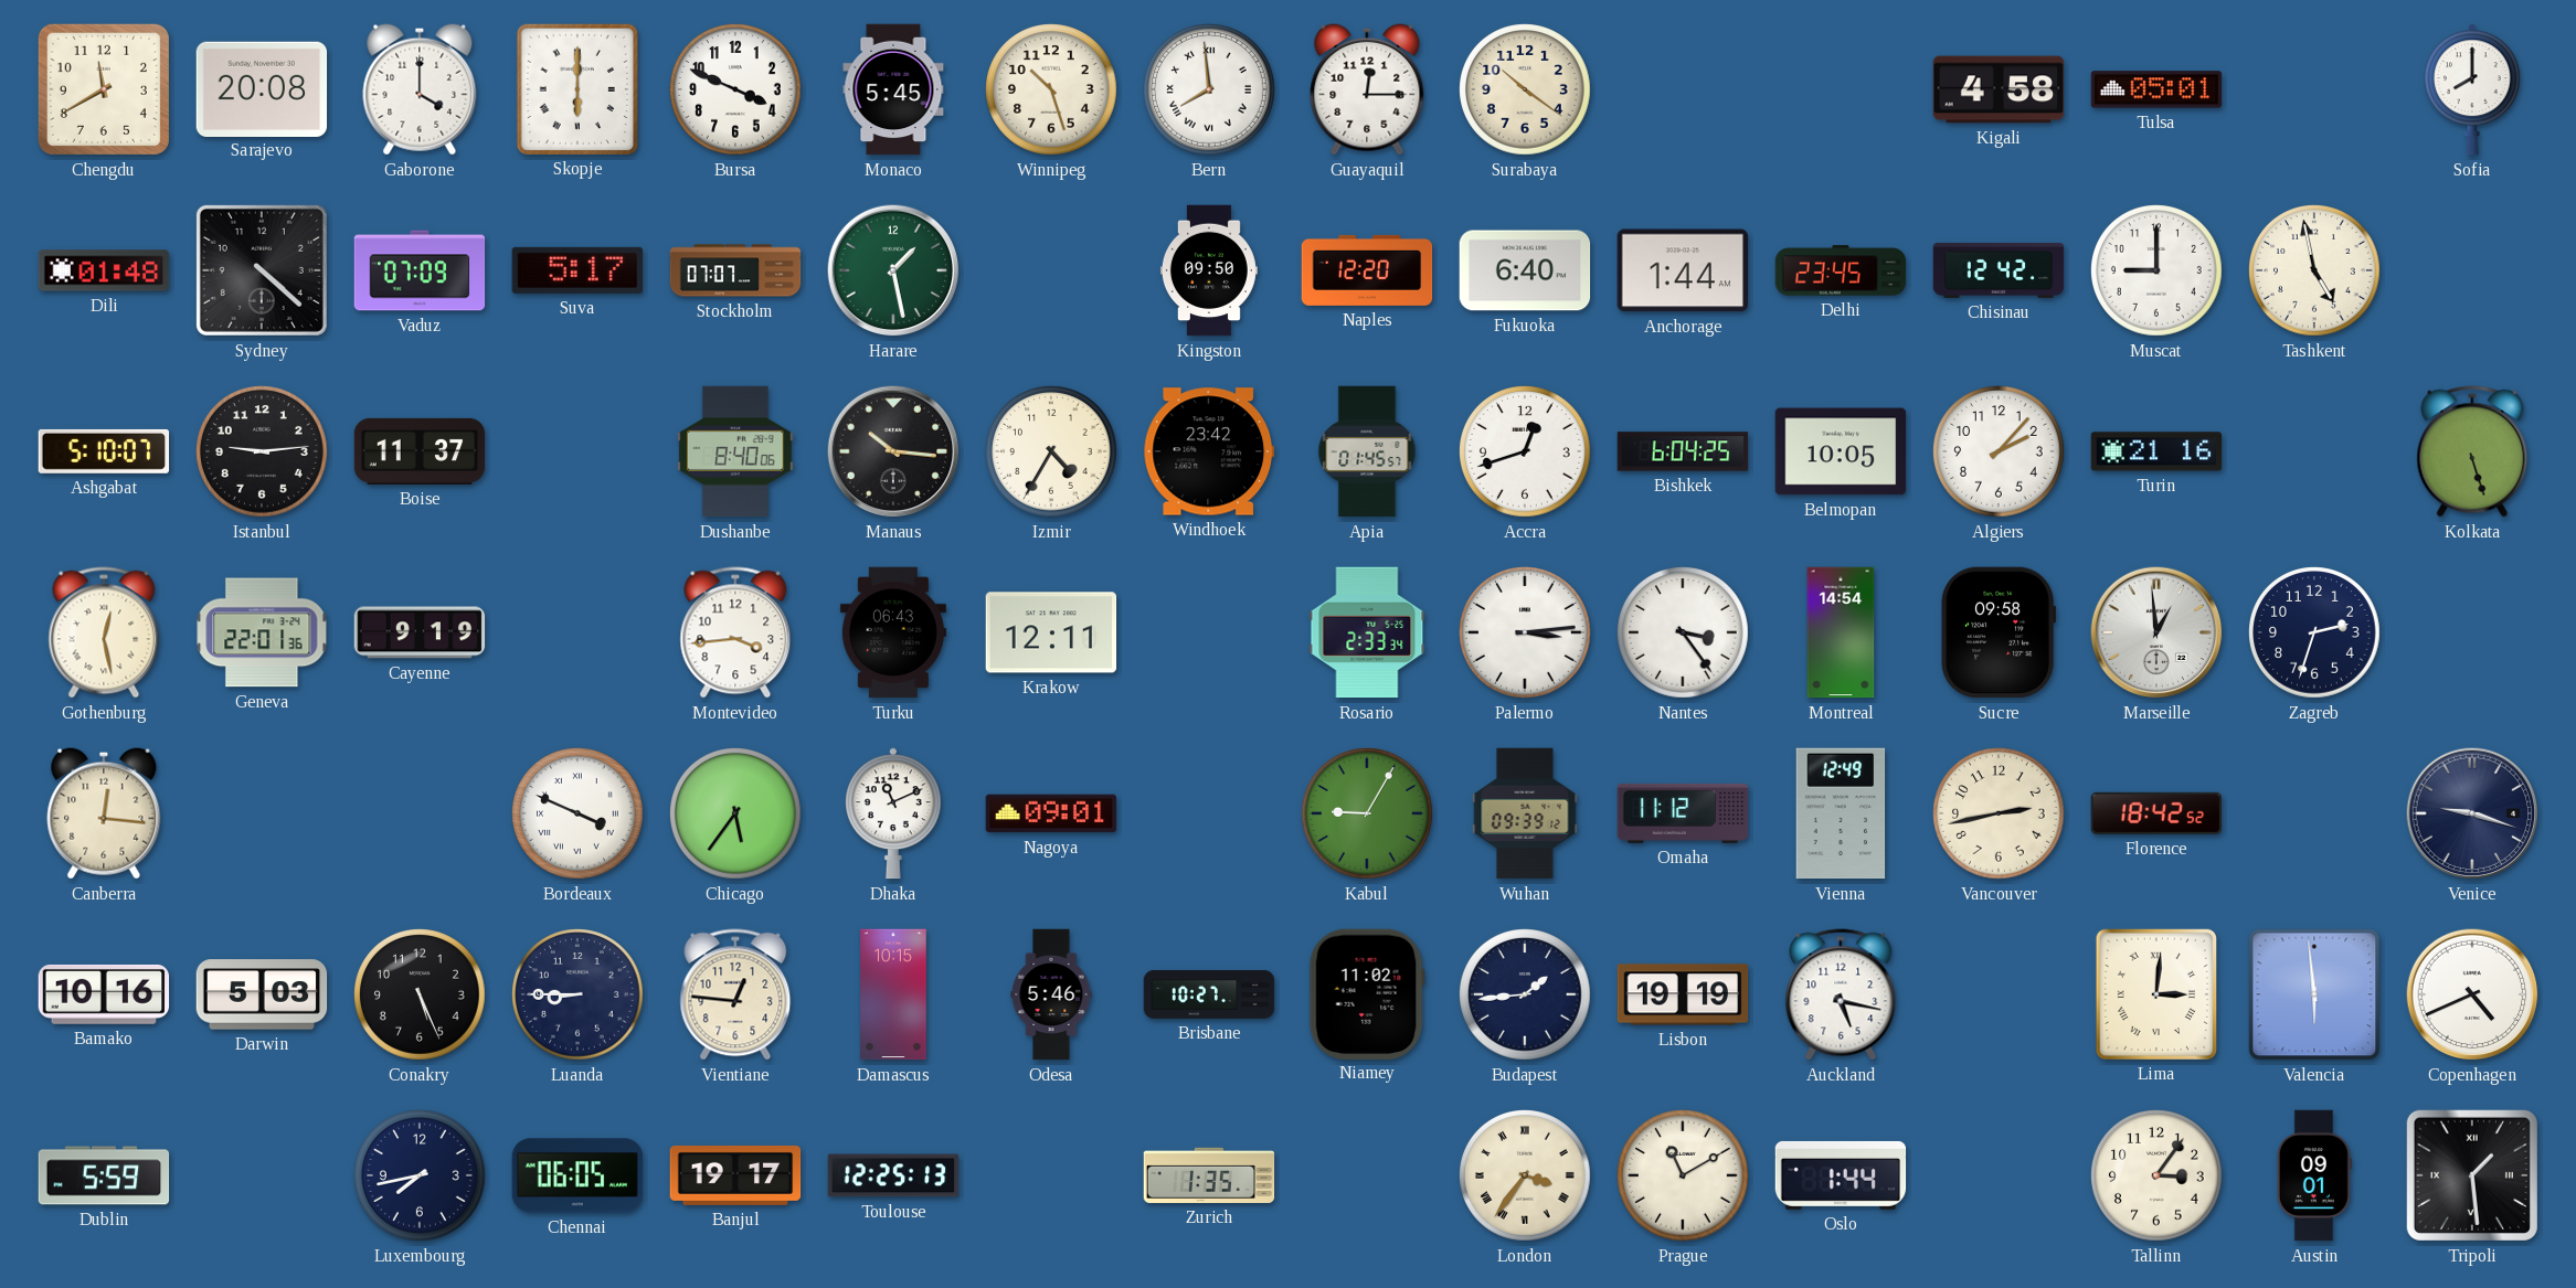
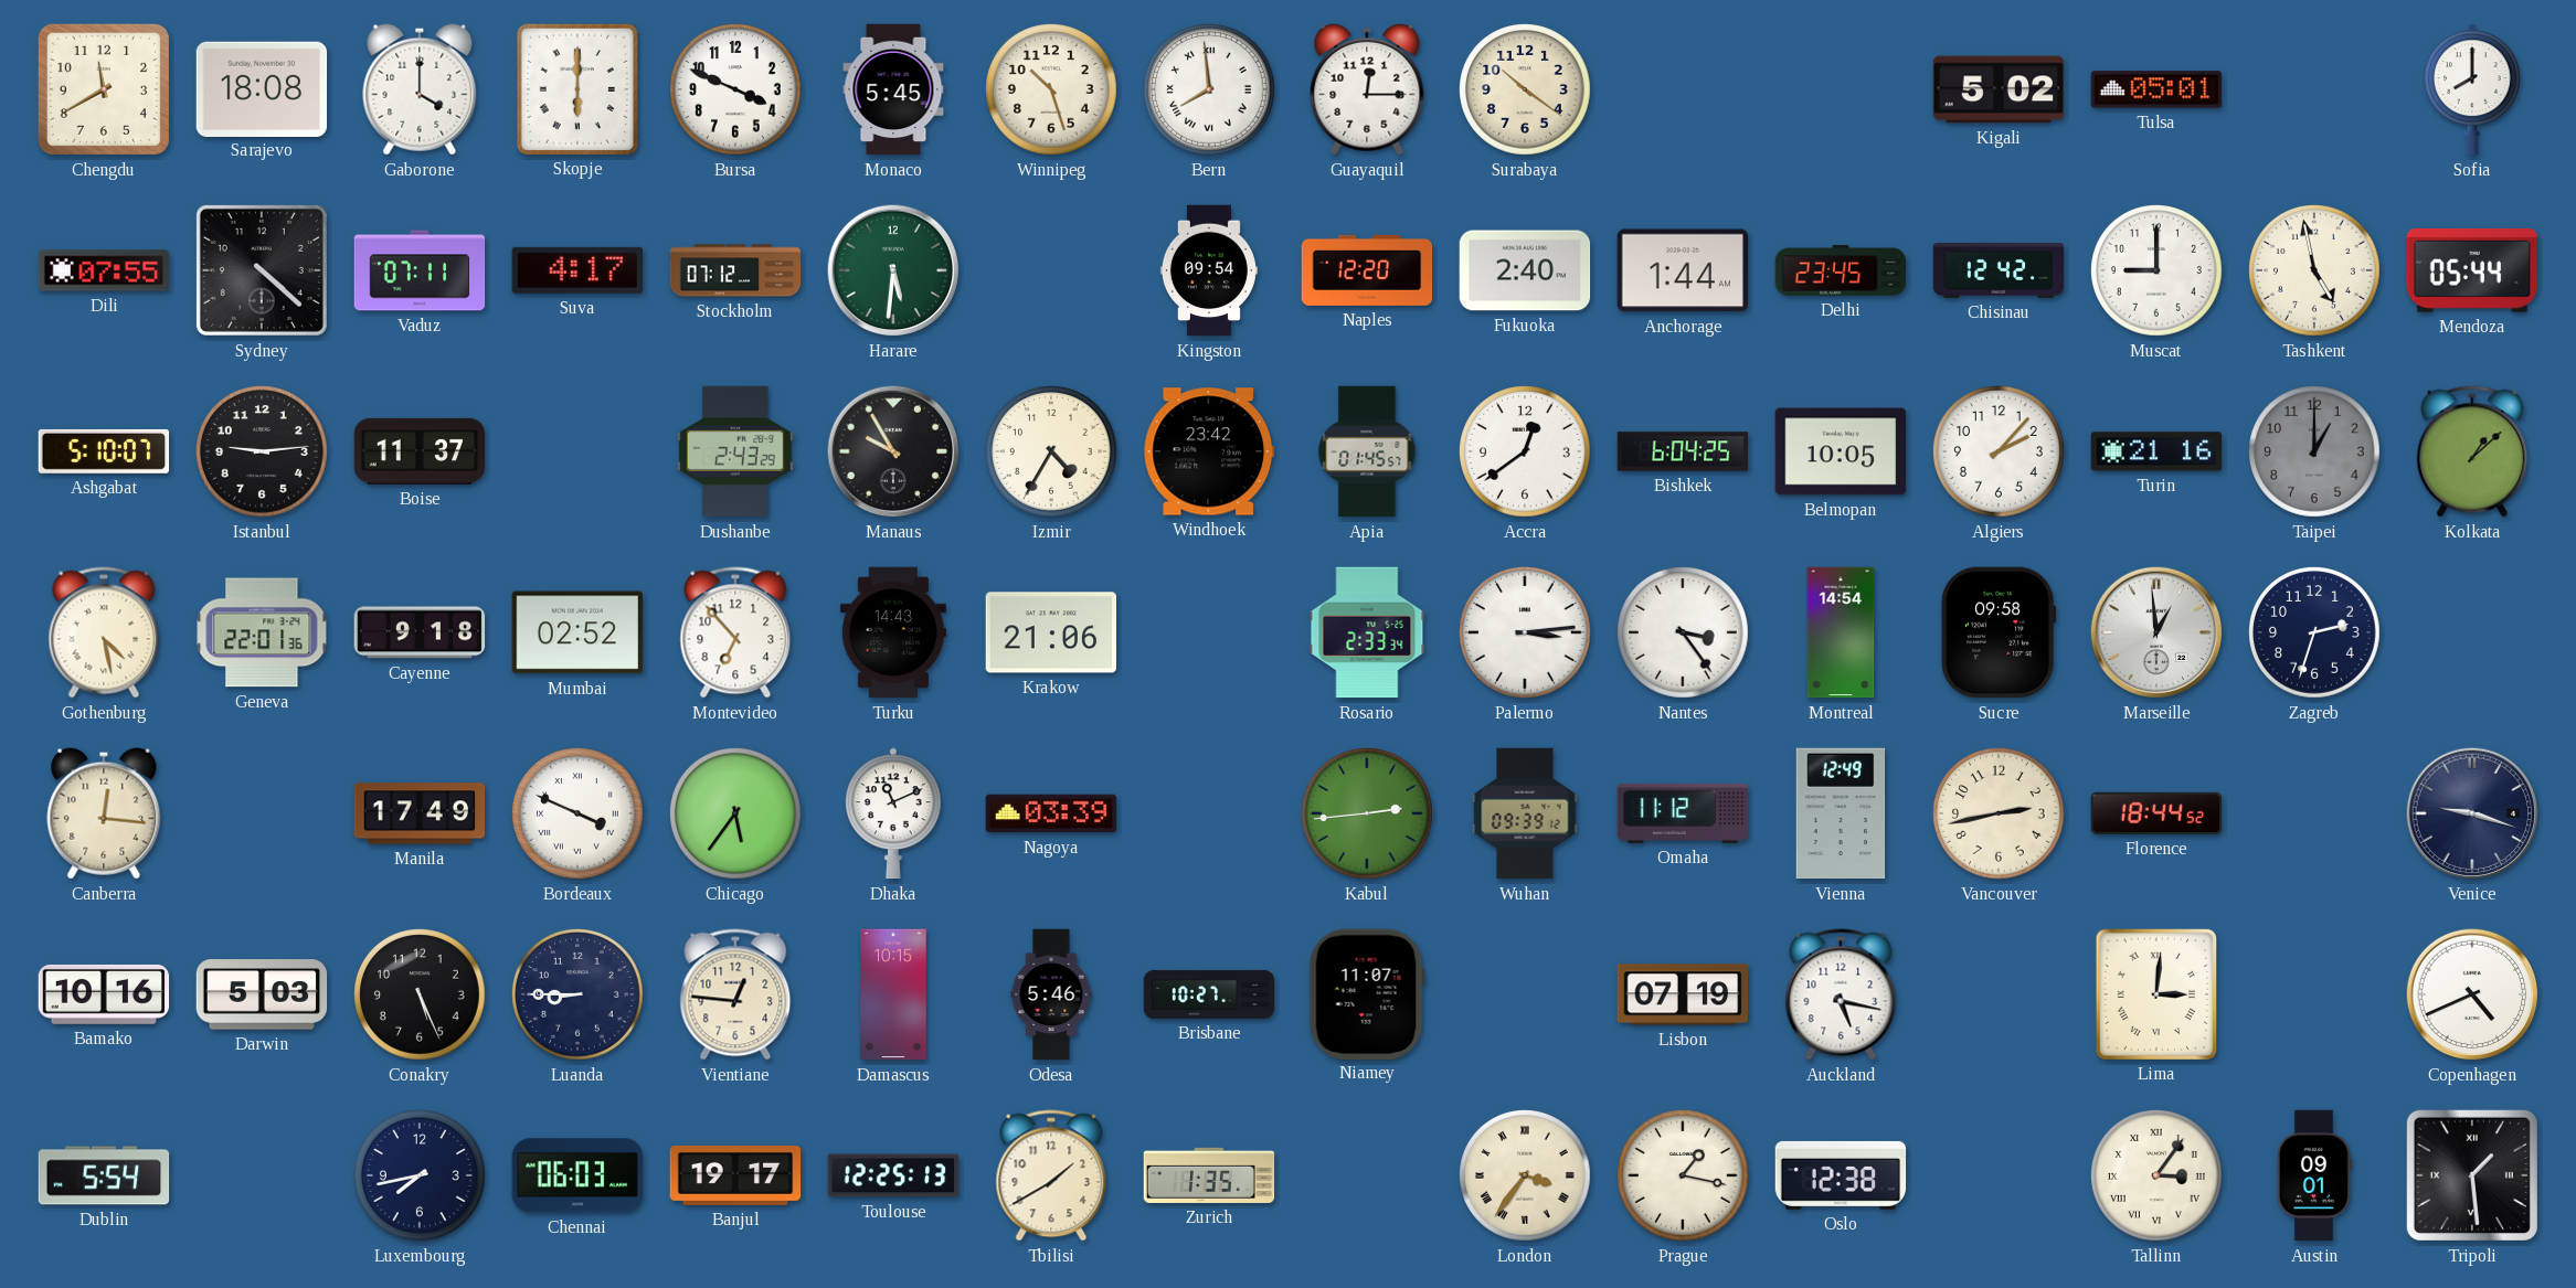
Sarajevo: 20:08 -> 18:08 (262, 88)
Kigali: 4:58 -> 5:02 (1999, 89)
Dili: 01:48 -> 07:55 (104, 270)
Vaduz: 07:09 -> 07:11 (420, 270)
Suva: 5:17 -> 4:17 (577, 270)
Stockholm: 07:07 -> 07:12 (735, 270)
Harare: 1:28 -> 5:31 (893, 270)
Kingston: 09:50 -> 09:54 (1209, 270)
Fukuoka: 6:40 -> 2:40 (1525, 270)
Mendoza: none -> 05:44 (2471, 270)
Dushanbe: 8:40 -> 2:43 (735, 451)
Manaus: 10:16 -> 9:55 (893, 451)
Accra: 12:42 -> 12:39 (1526, 453)
Taipei: none -> 1:00 (2315, 453)
Kolkata: 5:27 -> 1:08 (2472, 451)
Gothenburg: 12:28 -> 4:28 (104, 632)
Cayenne: 9:19 -> 9:18 (420, 632)
Mumbai: none -> 02:52 (577, 632)
Montevideo: 3:44 -> 6:53 (735, 632)
Turku: 06:43 -> 14:43 (893, 632)
Krakow: 12:11 -> 21:06 (1051, 632)
Manila: none -> 17:49 (420, 813)
Nagoya: 09:01 -> 03:39 (1051, 813)
Kabul: 9:05 -> 2:44 (1368, 815)
Florence: 18:42 -> 18:44 (2156, 813)
Niamey: 11:02 -> 11:07 (1367, 993)
Budapest: 1:44 -> none (1526, 996)
Lisbon: 19:19 -> 07:19 (1683, 994)
Valencia: 5:59 -> none (2314, 994)
Dublin: 5:59 -> 5:54 (104, 1175)
Chennai: 06:05 -> 06:03 (577, 1175)
Tbilisi: none -> 1:40 (1051, 1175)
Prague: 11:10 -> 1:17 (1684, 1177)
Oslo: 1:44 -> 12:38 (1841, 1175)
Tallinn numerals: Arabic -> Roman (2158, 1177)
